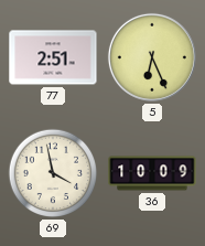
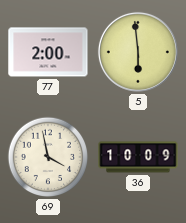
77: 2:51 -> 2:00 (48, 52)
5: 6:26 -> 5:59 (138, 52)
